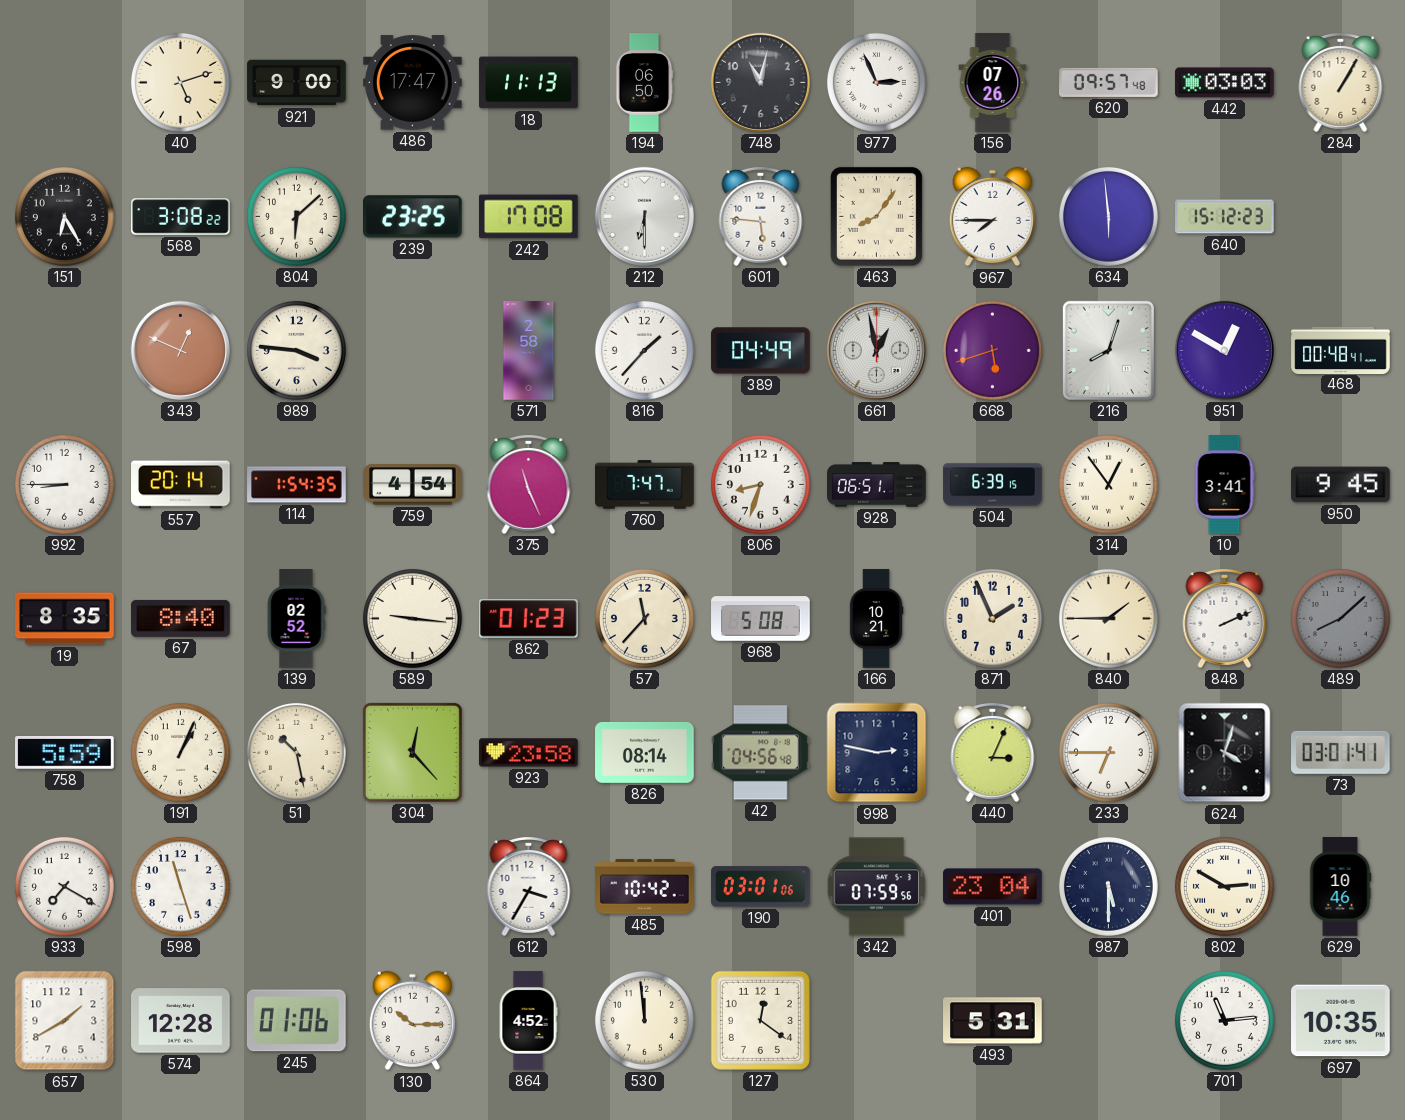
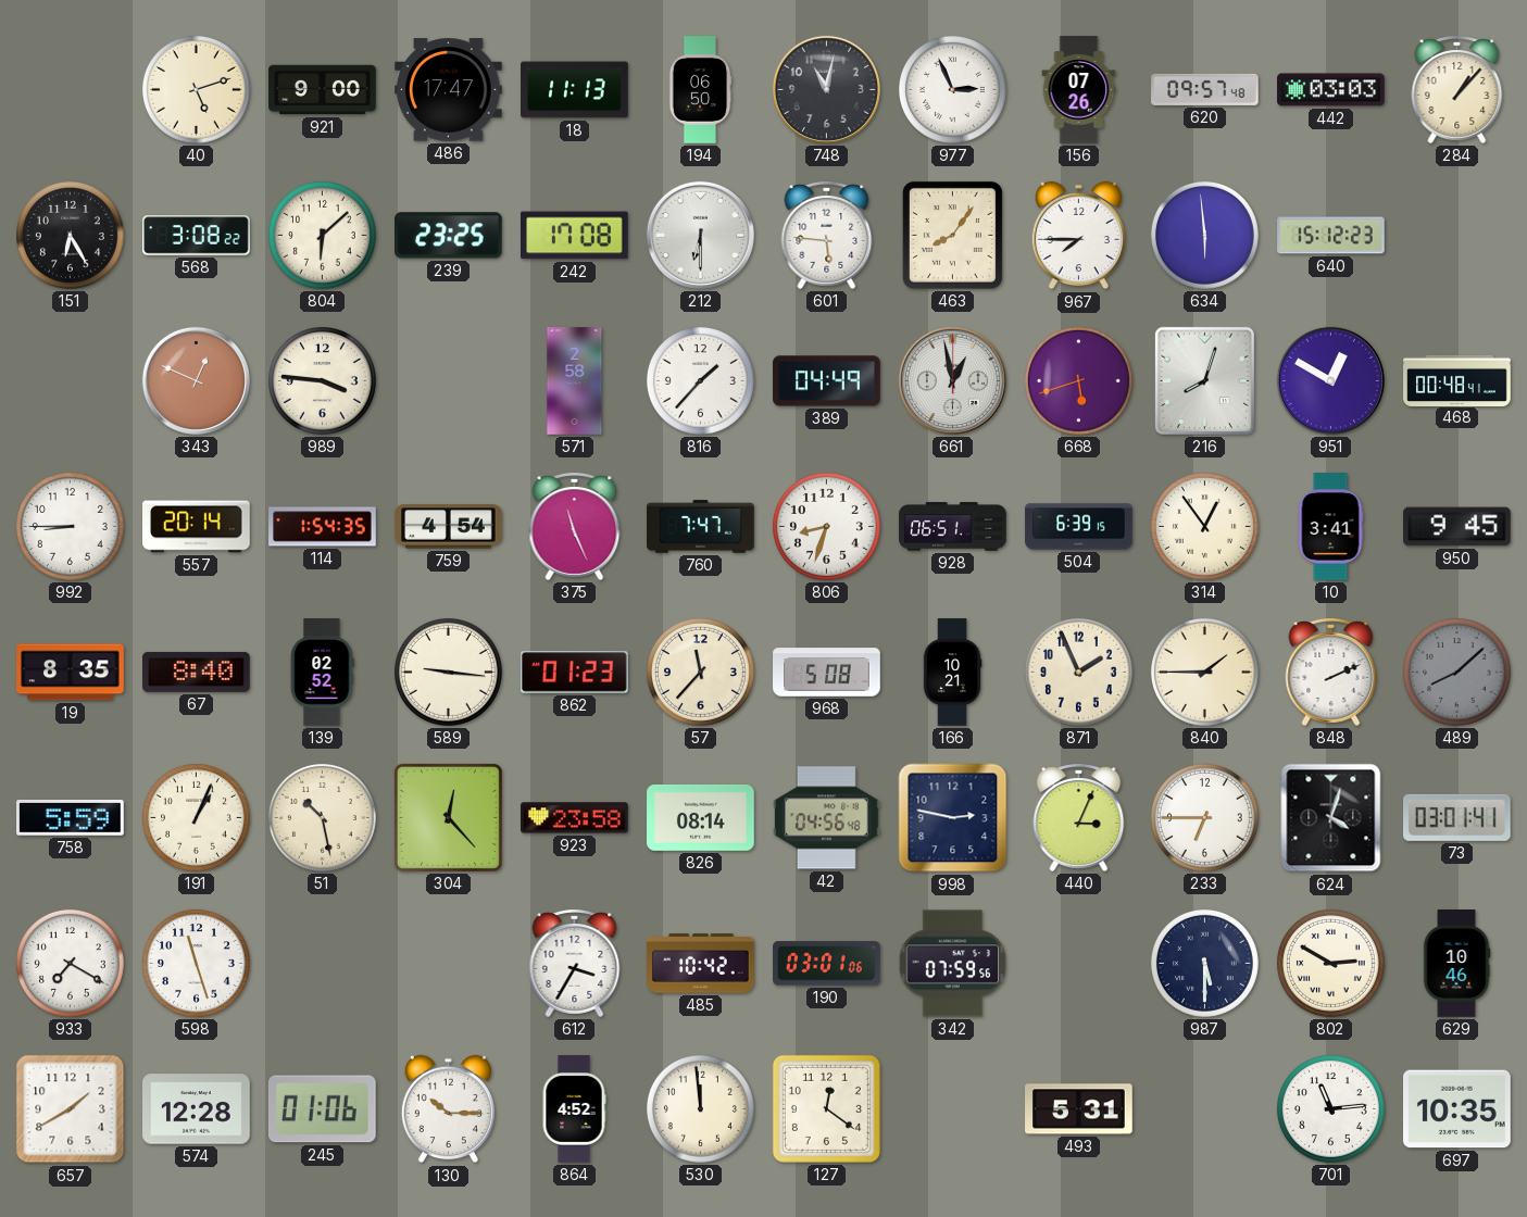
284: 1:05 -> 1:07 (1457, 89)
401: 23:04 -> none (993, 887)
